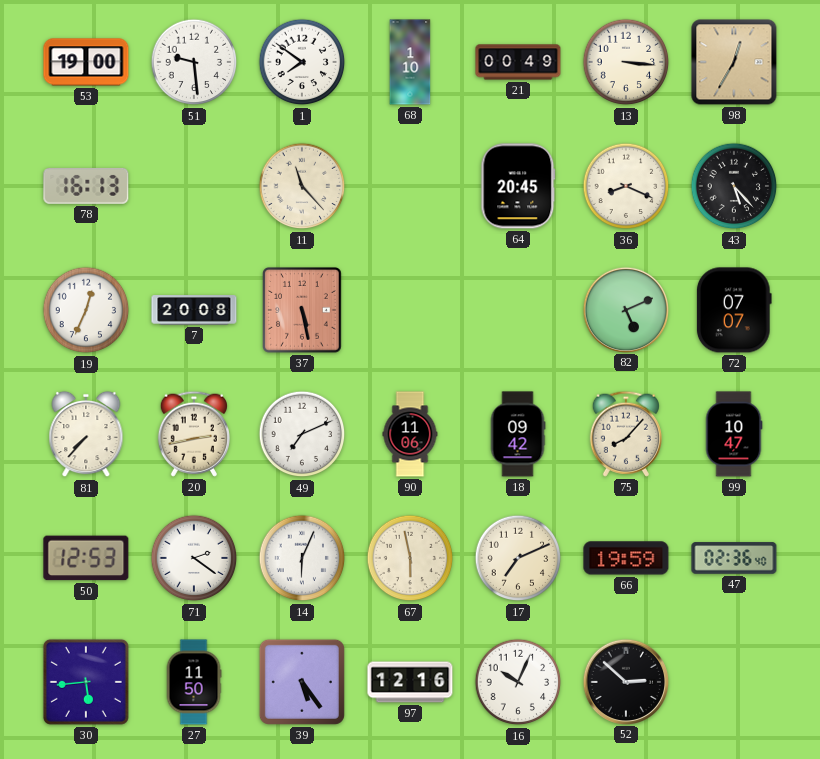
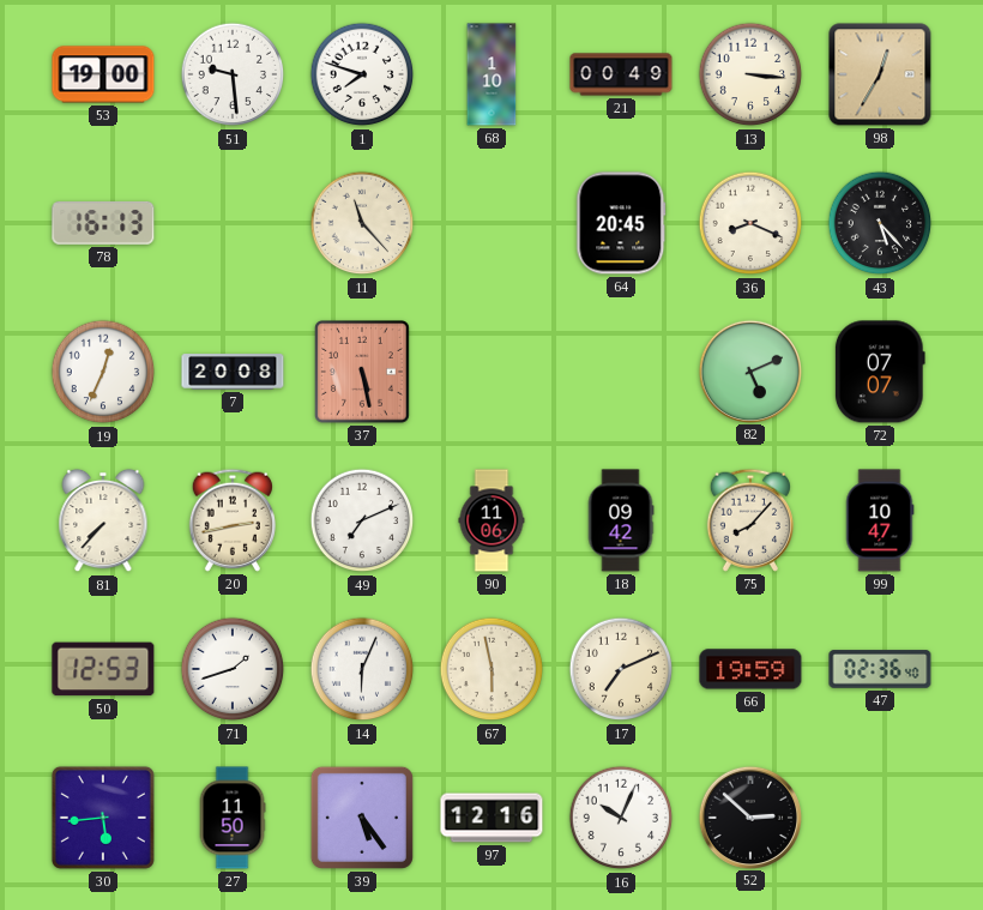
1: 7:51 -> 7:48 (362, 74)
71: 2:21 -> 1:42 (233, 669)
